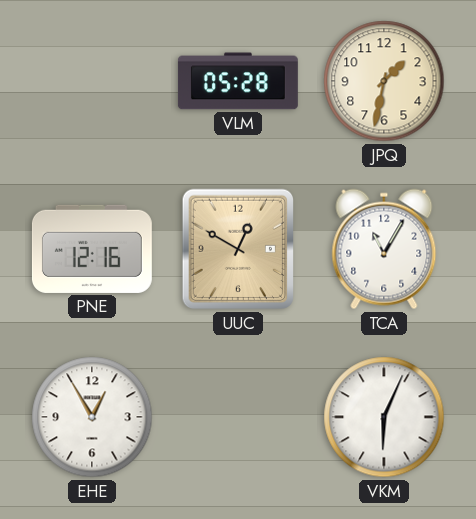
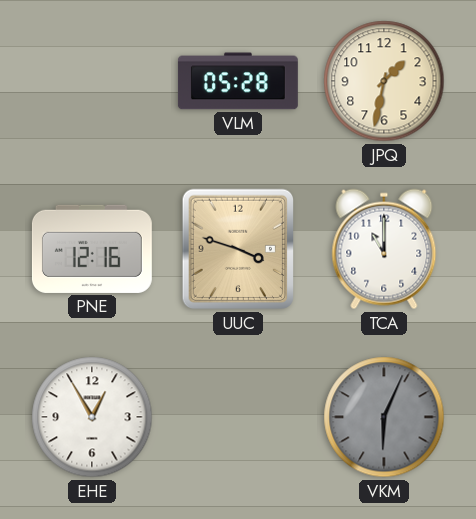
UUC: 12:50 -> 3:48 (237, 249)
TCA: 11:05 -> 11:00 (384, 249)
VKM dial: white -> grey (384, 417)
